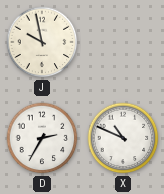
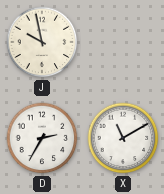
X: 10:49 -> 11:10 (123, 138)
